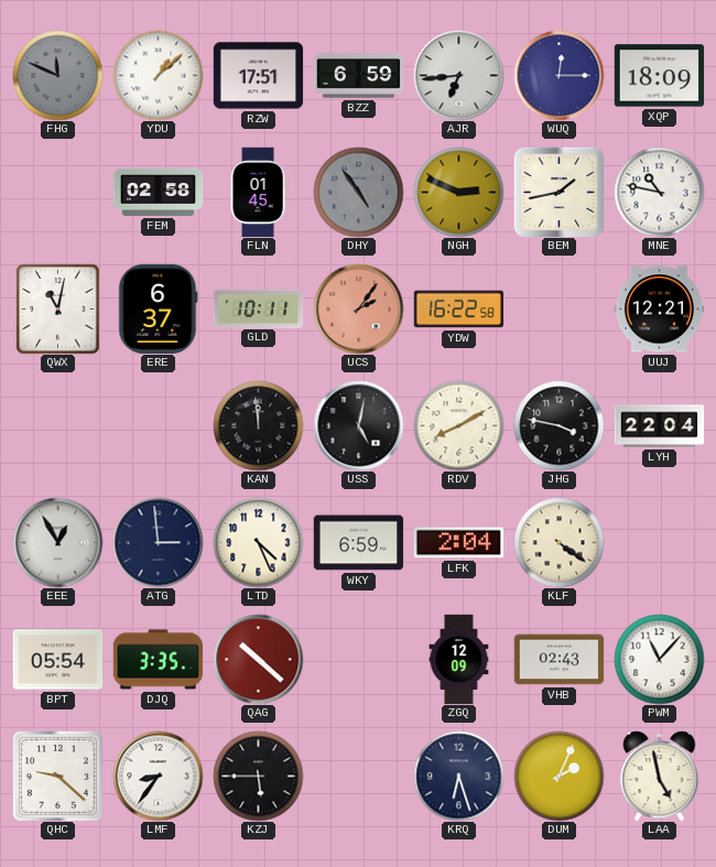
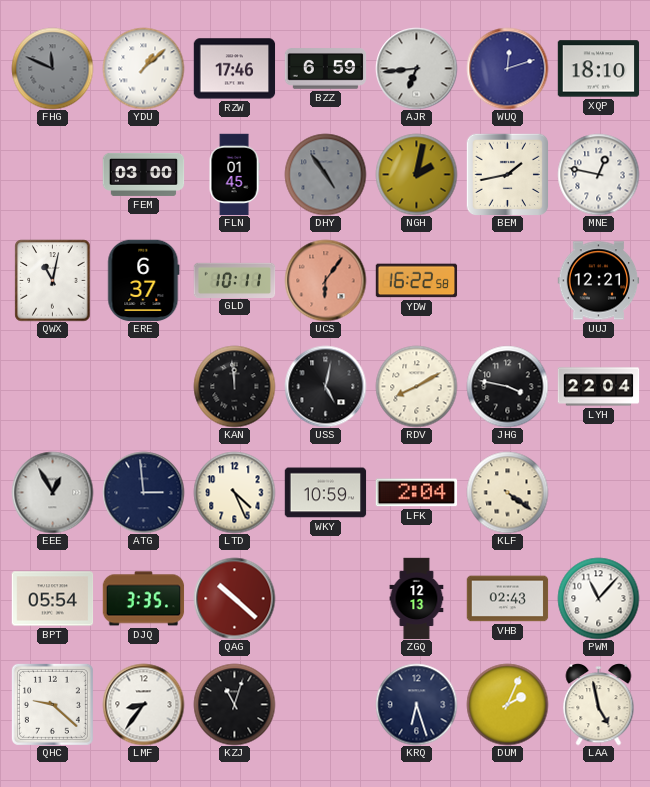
RZW: 17:51 -> 17:46 (234, 69)
WUQ: 12:15 -> 12:12 (507, 68)
XQP: 18:09 -> 18:10 (598, 69)
FEM: 02:58 -> 03:00 (143, 174)
NGH: 2:49 -> 2:02 (416, 174)
MNE: 10:47 -> 12:47 (598, 174)
UCS: 2:06 -> 6:06 (325, 280)
WKY: 6:59 -> 10:59 (325, 493)
ZGQ: 12:09 -> 12:13 (417, 598)
KZJ: 5:45 -> 11:03 (234, 704)
